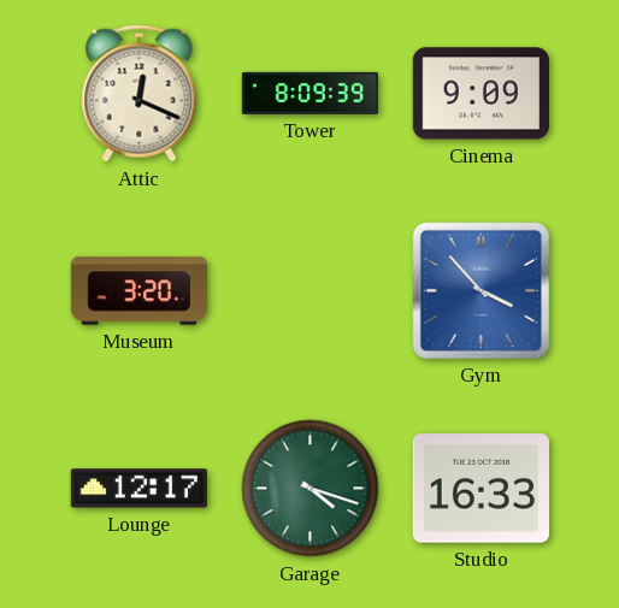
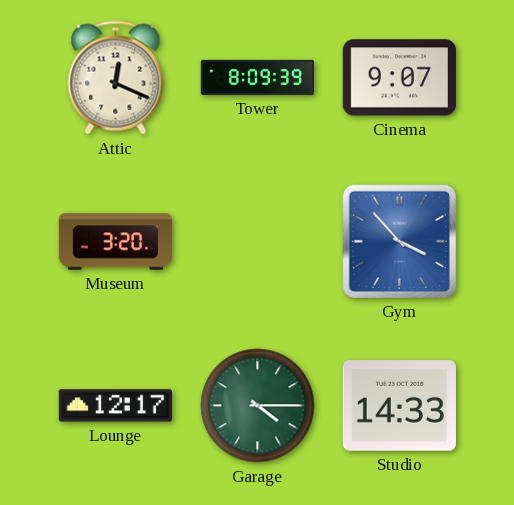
Cinema: 9:09 -> 9:07 (399, 78)
Garage: 4:18 -> 4:15 (258, 406)
Studio: 16:33 -> 14:33 (399, 406)
